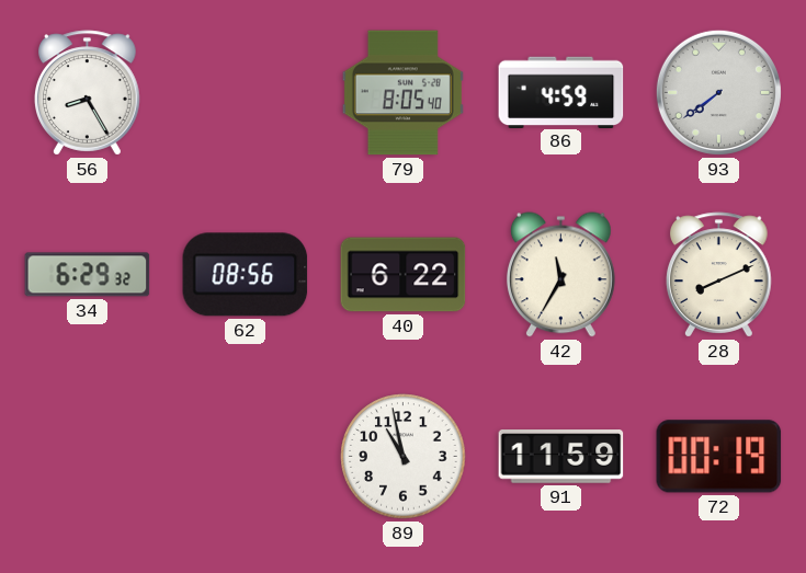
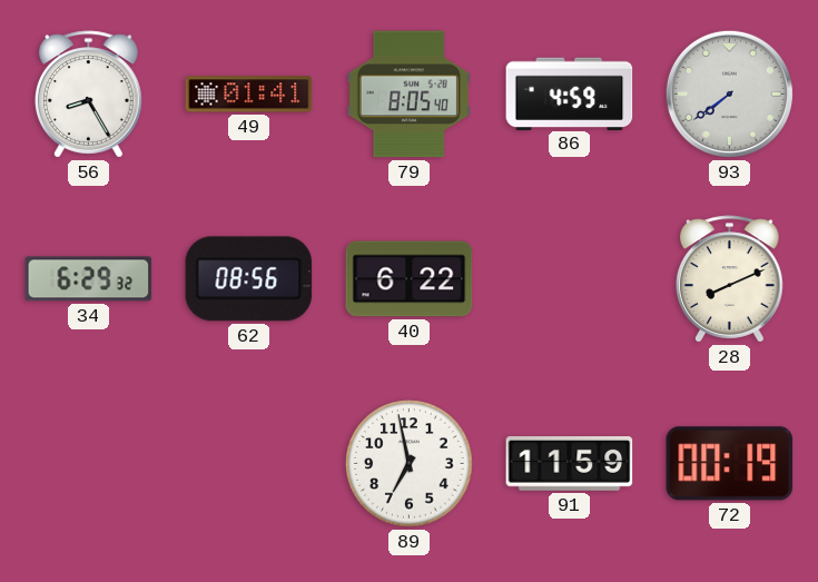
49: none -> 01:41 (249, 95)
42: 11:35 -> none (560, 275)
89: 10:58 -> 6:58 (410, 464)
